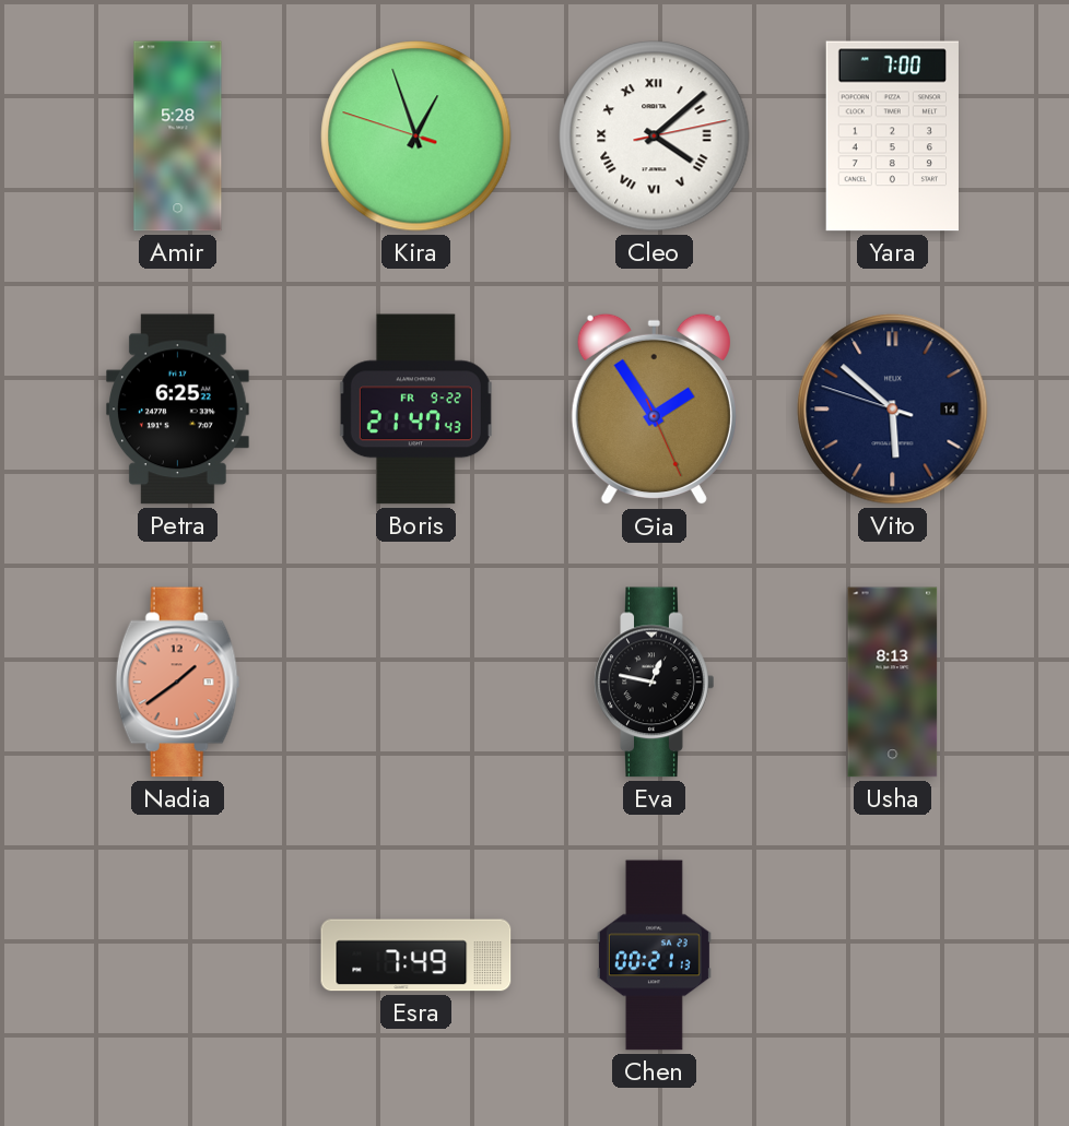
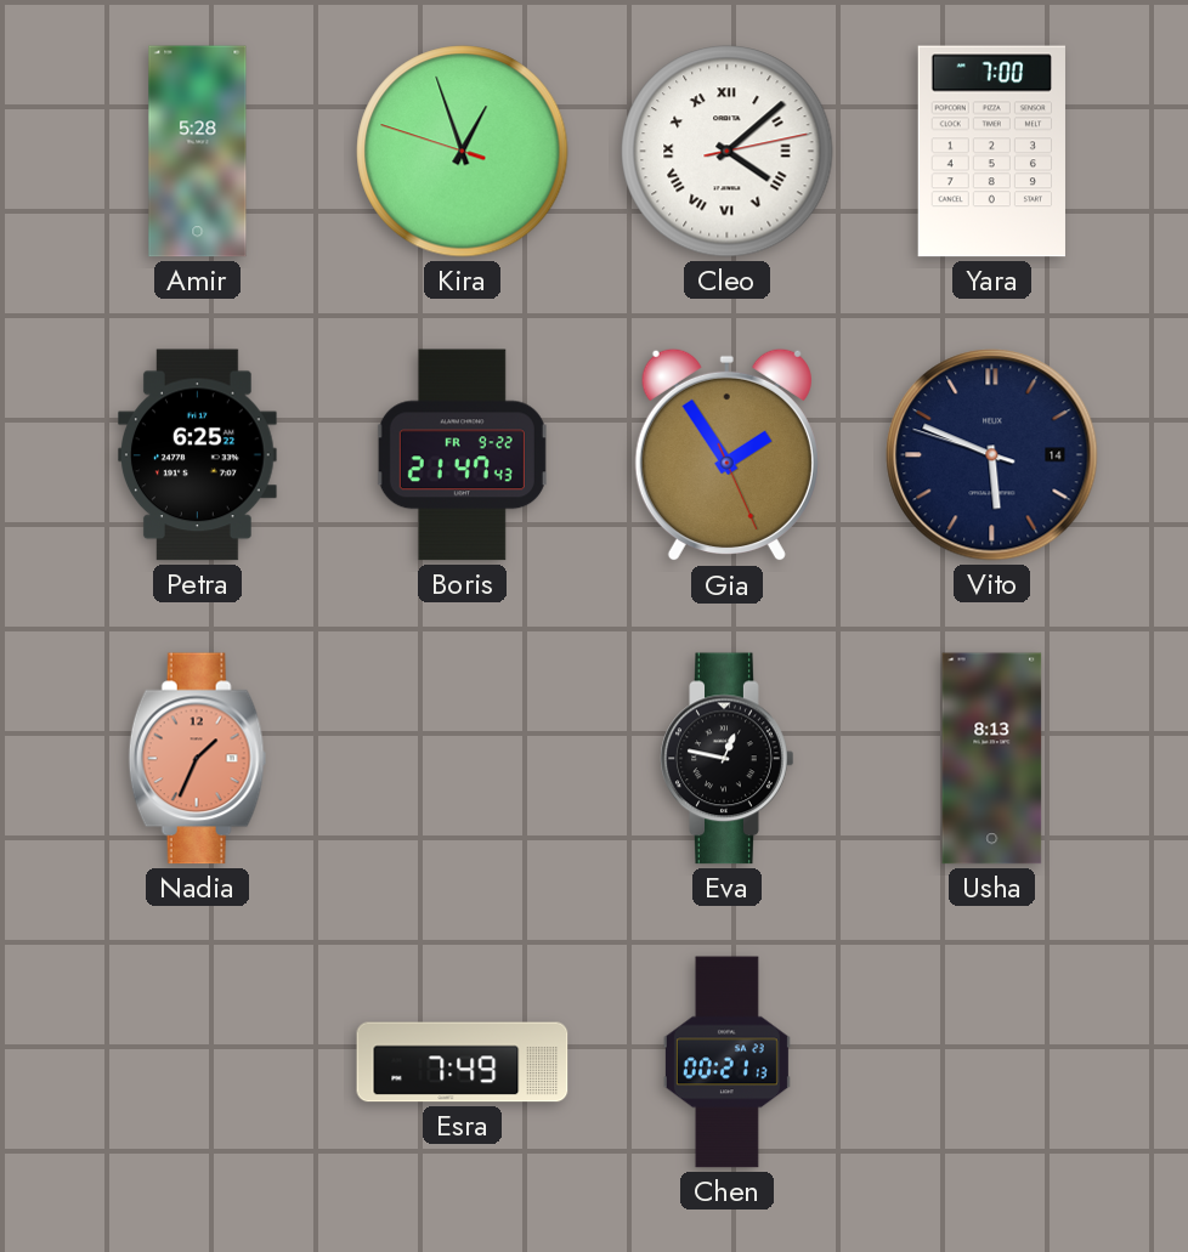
Vito: 5:51 -> 5:48 (992, 455)
Nadia: 1:39 -> 1:34 (198, 759)
